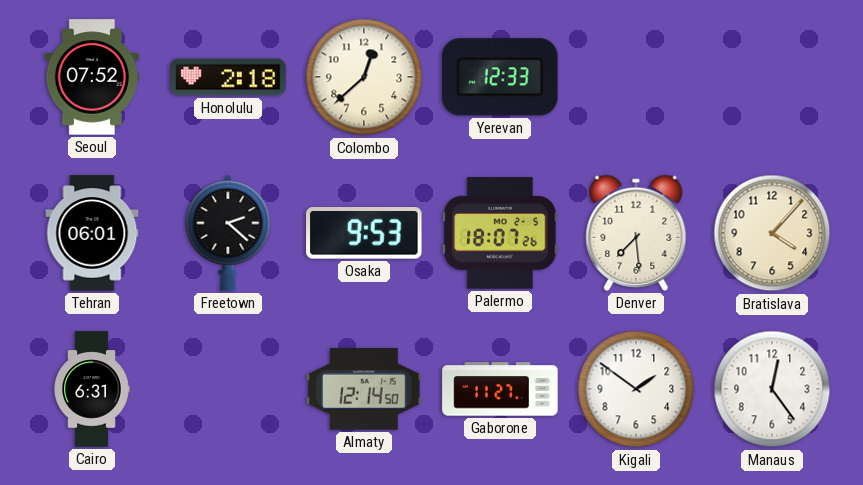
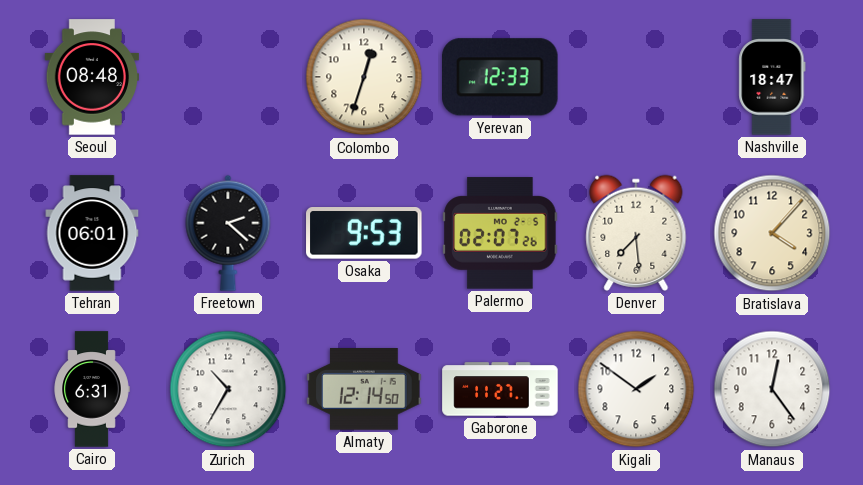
Seoul: 07:52 -> 08:48 (91, 77)
Honolulu: 2:18 -> none (228, 77)
Colombo: 12:38 -> 12:33 (364, 77)
Nashville: none -> 18:47 (772, 77)
Palermo: 18:07 -> 02:07 (500, 233)
Zurich: none -> 10:35 (228, 389)
